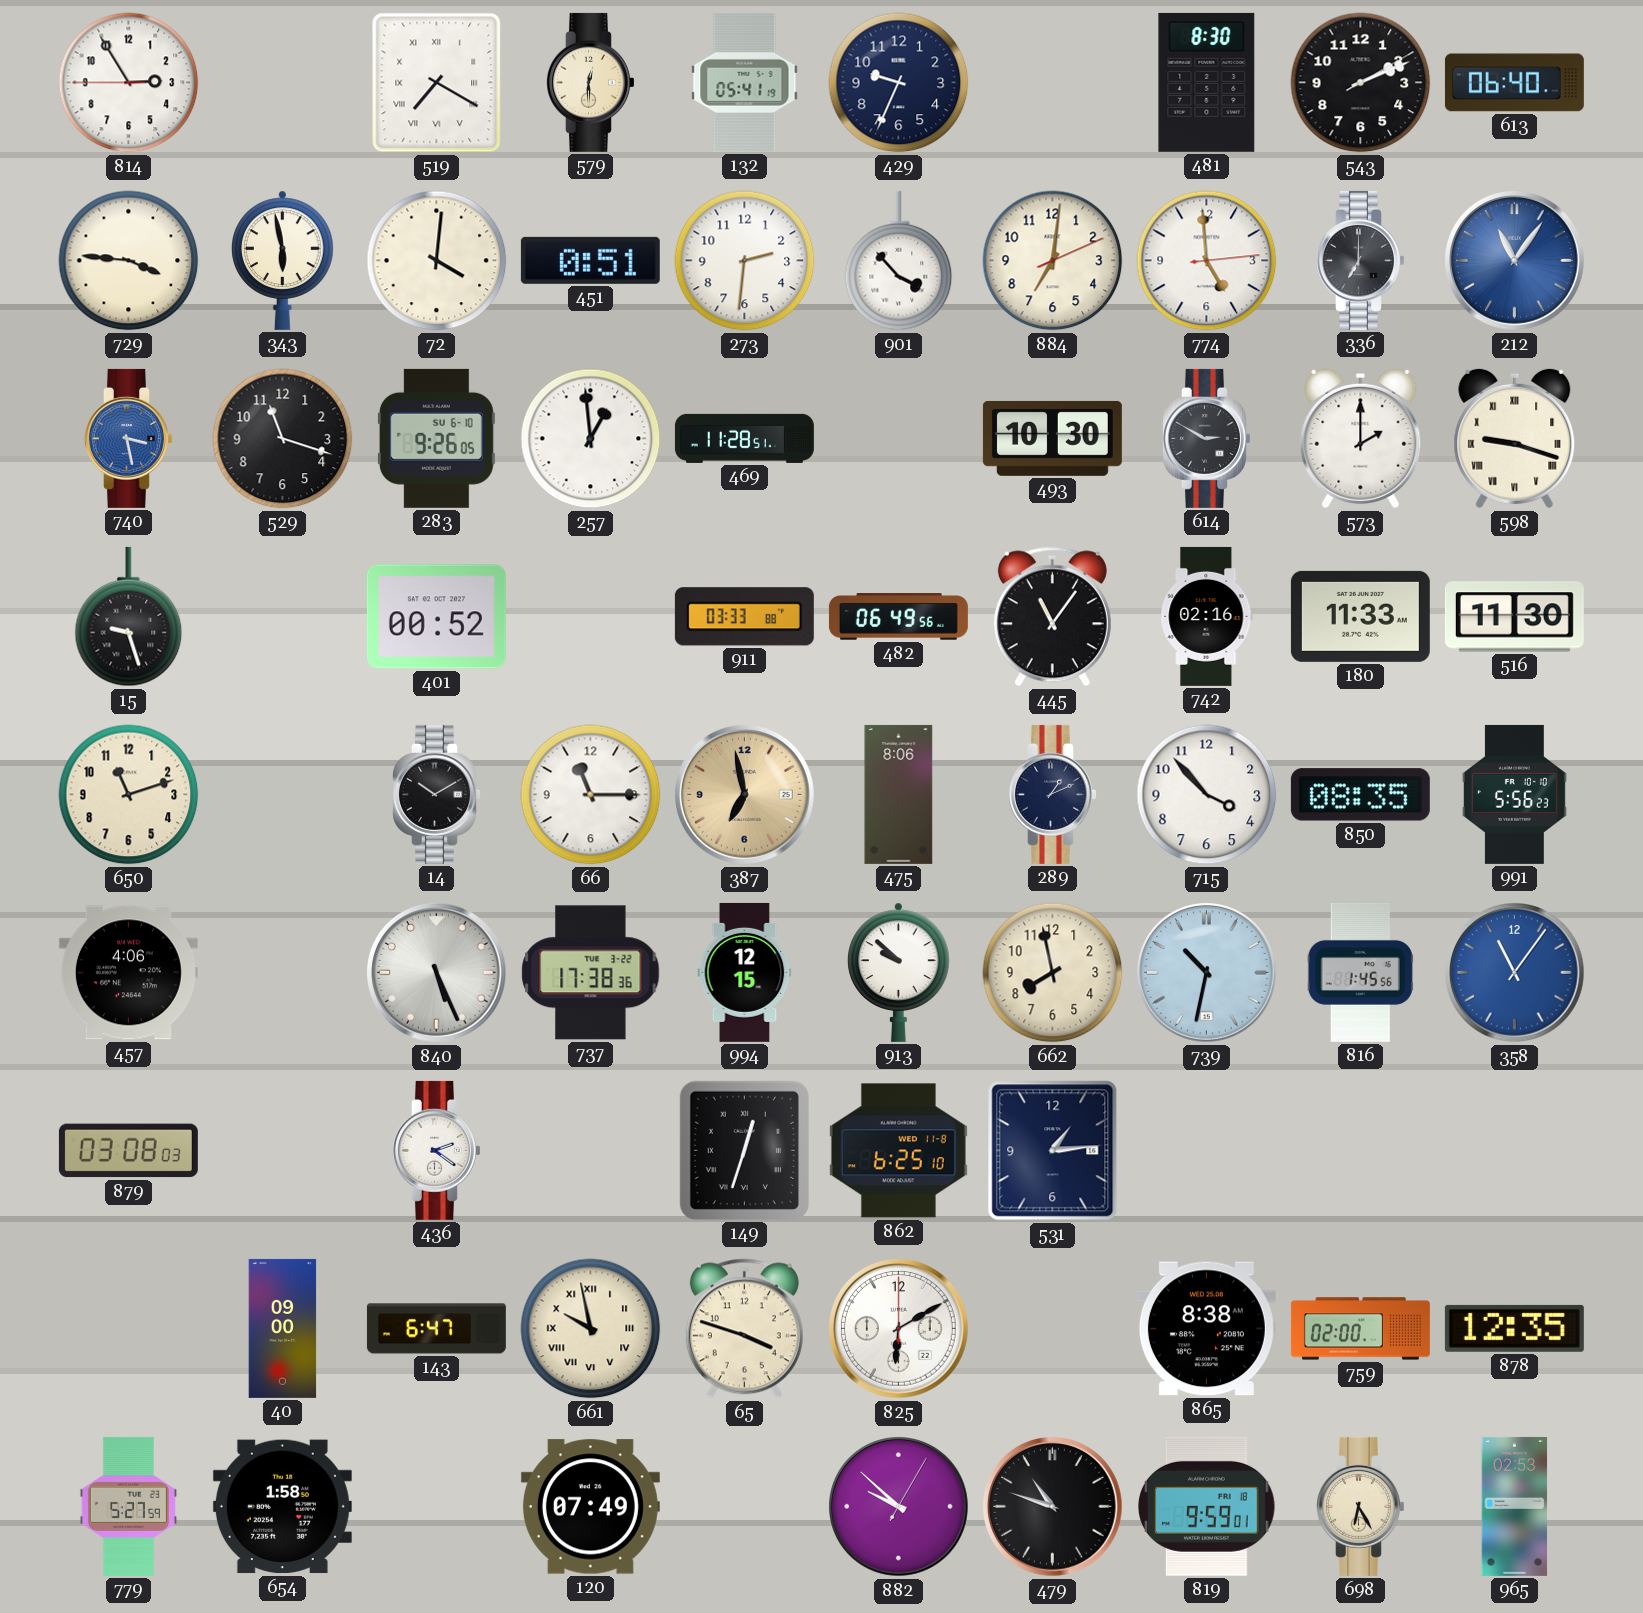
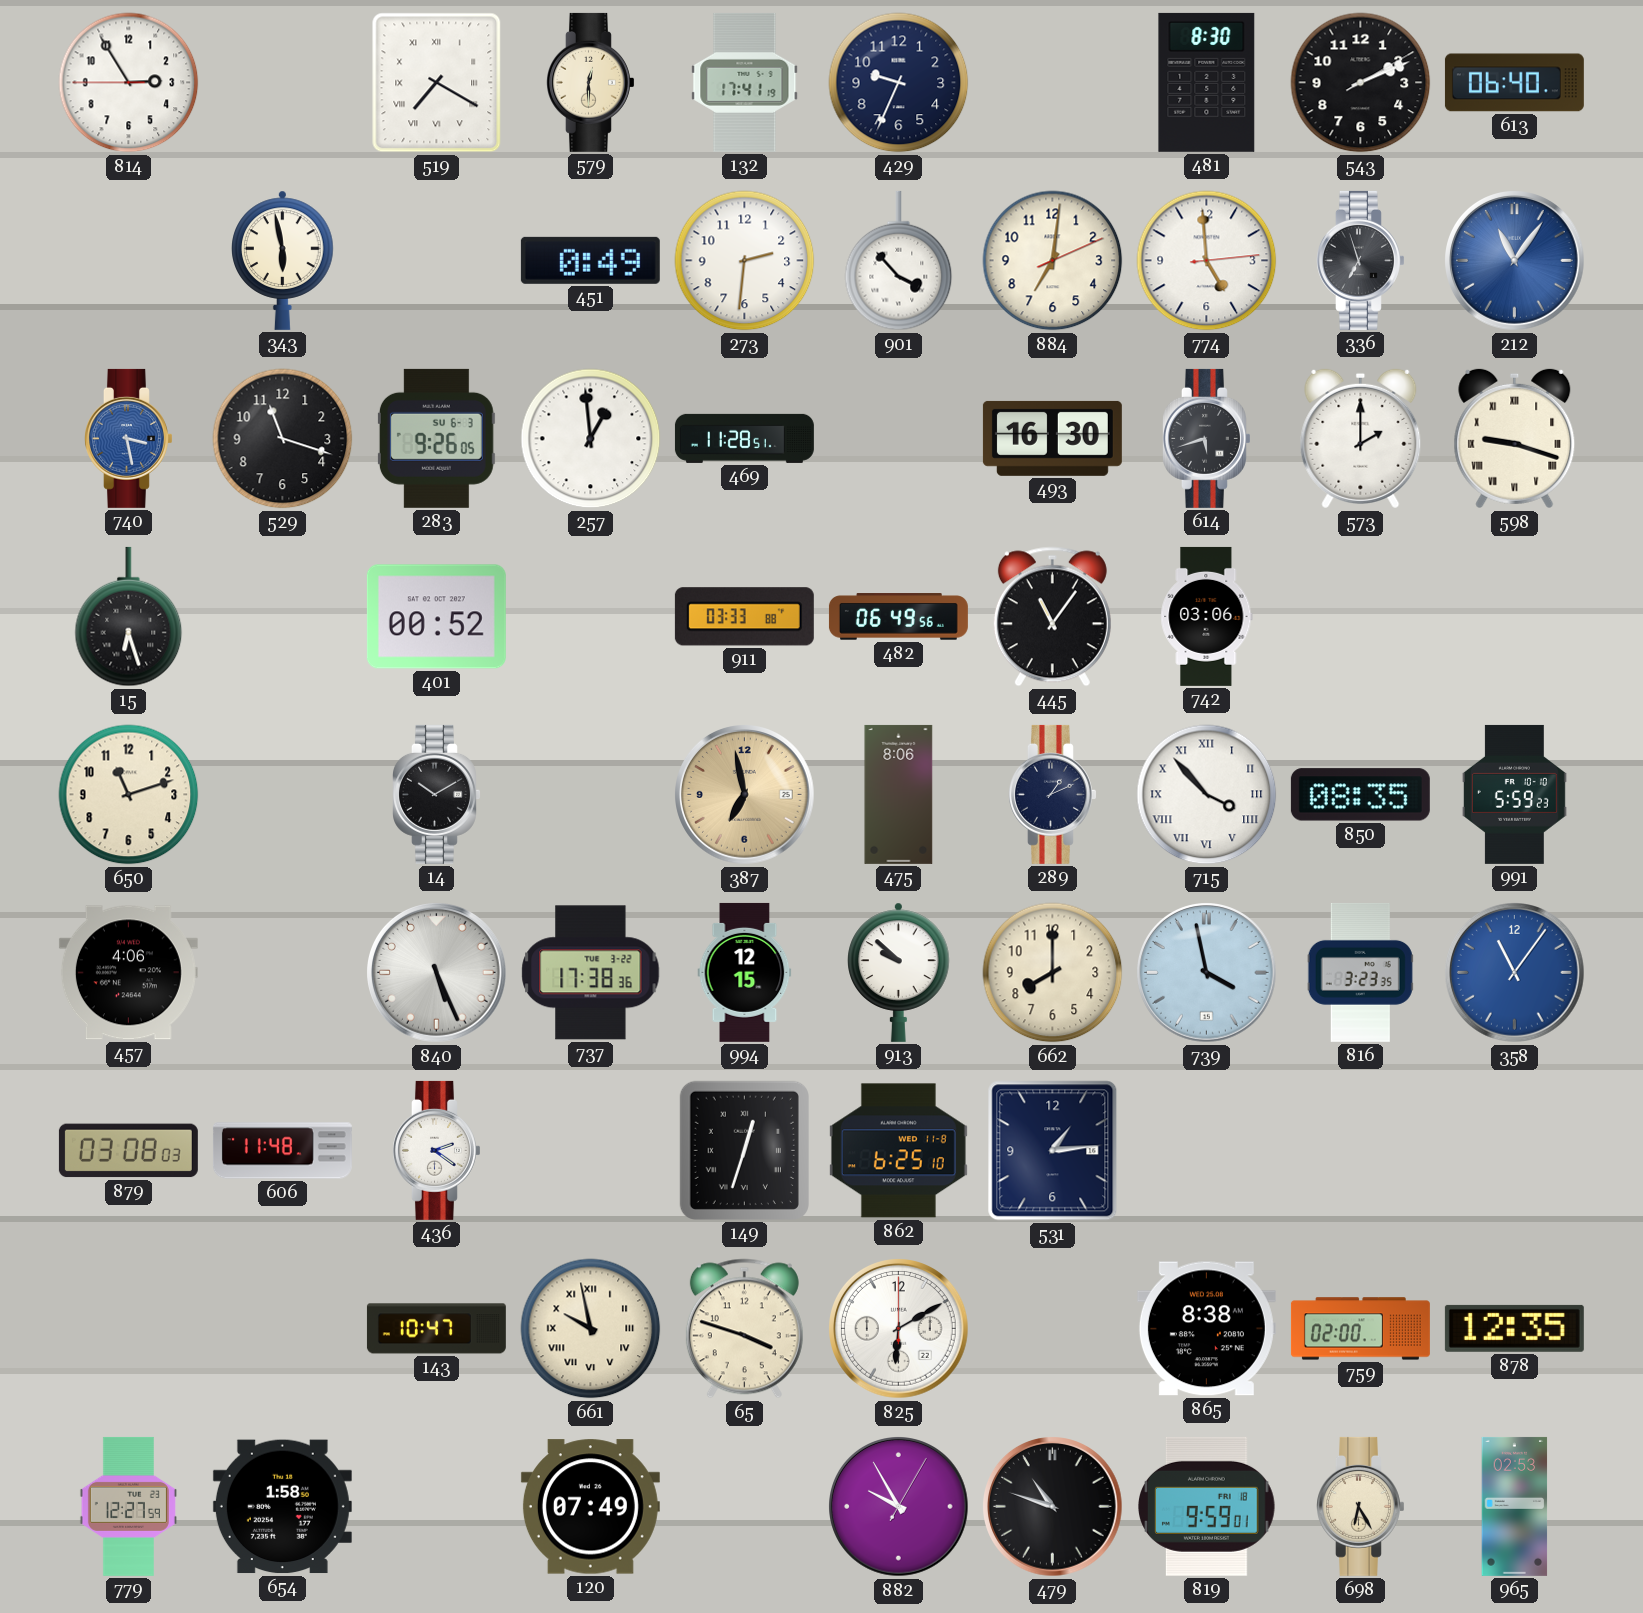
132: 05:41 -> 17:41 (745, 82)
729: 3:46 -> none (129, 261)
72: 4:01 -> none (437, 261)
451: 0:51 -> 0:49 (590, 260)
336: 7:00 -> 6:57 (1361, 260)
283 date: SU 6-10 -> SU 6-3 (436, 438)
493: 10:30 -> 16:30 (1052, 438)
614: 2:50 -> 5:42 (1207, 438)
15: 9:27 -> 6:27 (129, 617)
742: 02:16 -> 03:06 (1207, 616)
180: 11:33 -> none (1360, 616)
516: 11:30 -> none (1514, 617)
66: 11:15 -> none (591, 795)
715 numerals: Arabic -> Roman (1207, 795)
991: 5:56 -> 5:59 (1514, 794)
662: 7:58 -> 8:00 (1053, 973)
739: 10:32 -> 3:58 (1207, 973)
816: 1:45 -> 3:23 (1360, 972)
606: none -> 11:48 (282, 1151)
40: 09:00 -> none (283, 1328)
143: 6:47 -> 10:47 (436, 1329)
779: 5:27 -> 12:27 (128, 1506)
882: 9:52 -> 9:55 (899, 1507)
